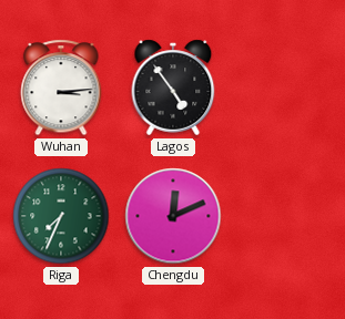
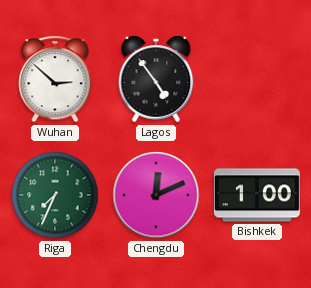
Wuhan: 3:14 -> 2:52 (55, 79)
Bishkek: none -> 1:00 (257, 195)
